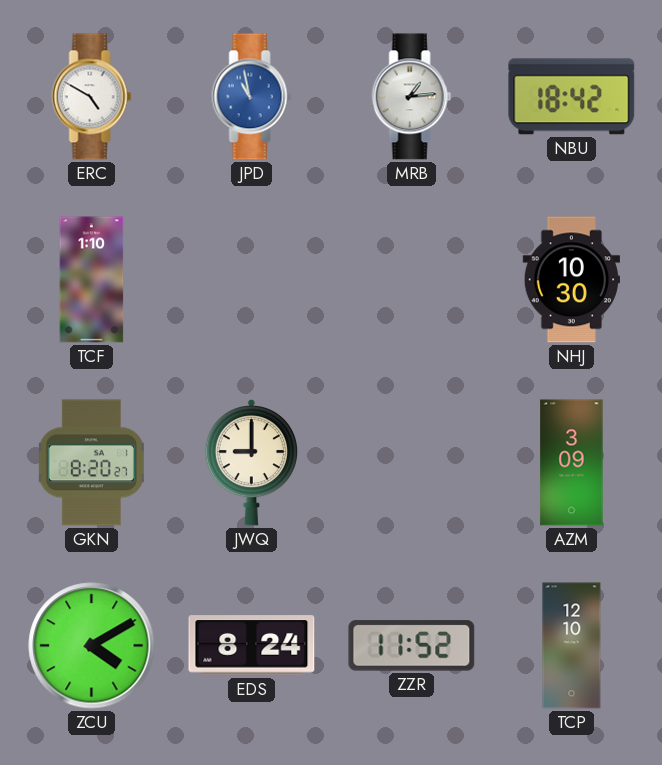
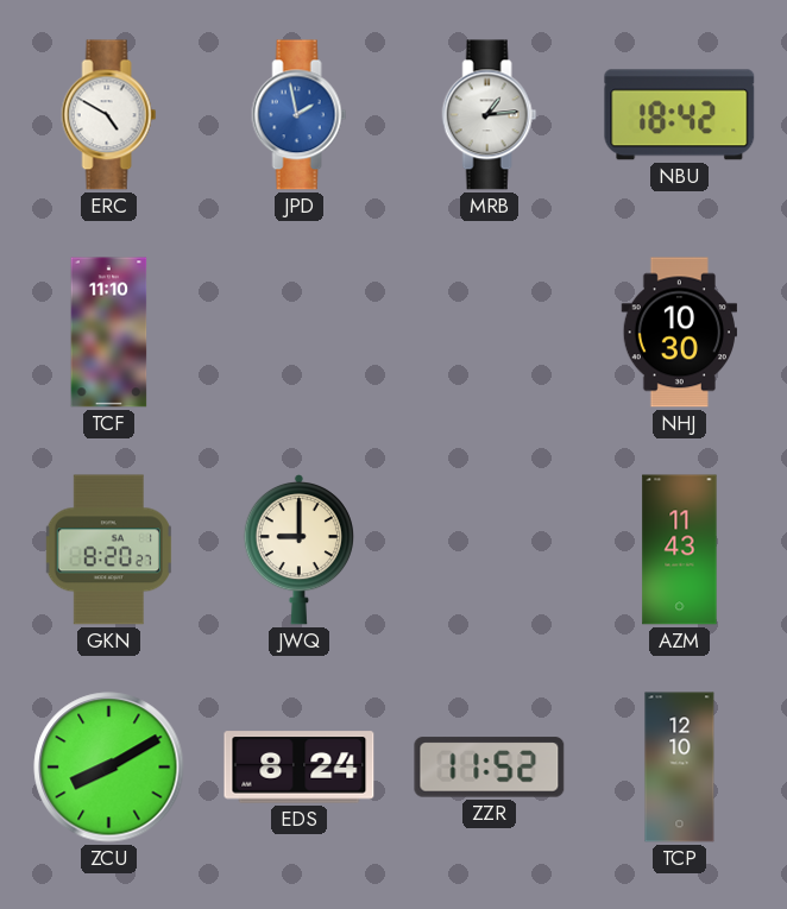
JPD: 10:58 -> 1:58 (300, 115)
TCF: 1:10 -> 11:10 (109, 333)
AZM: 3:09 -> 11:43 (680, 550)
ZCU: 4:10 -> 8:10 (109, 768)
